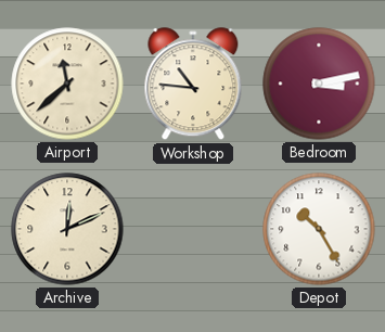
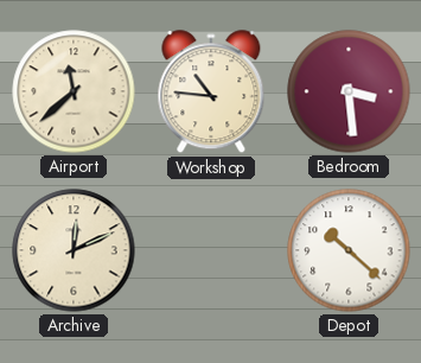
Bedroom: 3:13 -> 3:29 (349, 91)
Depot: 10:25 -> 10:22 (349, 250)
